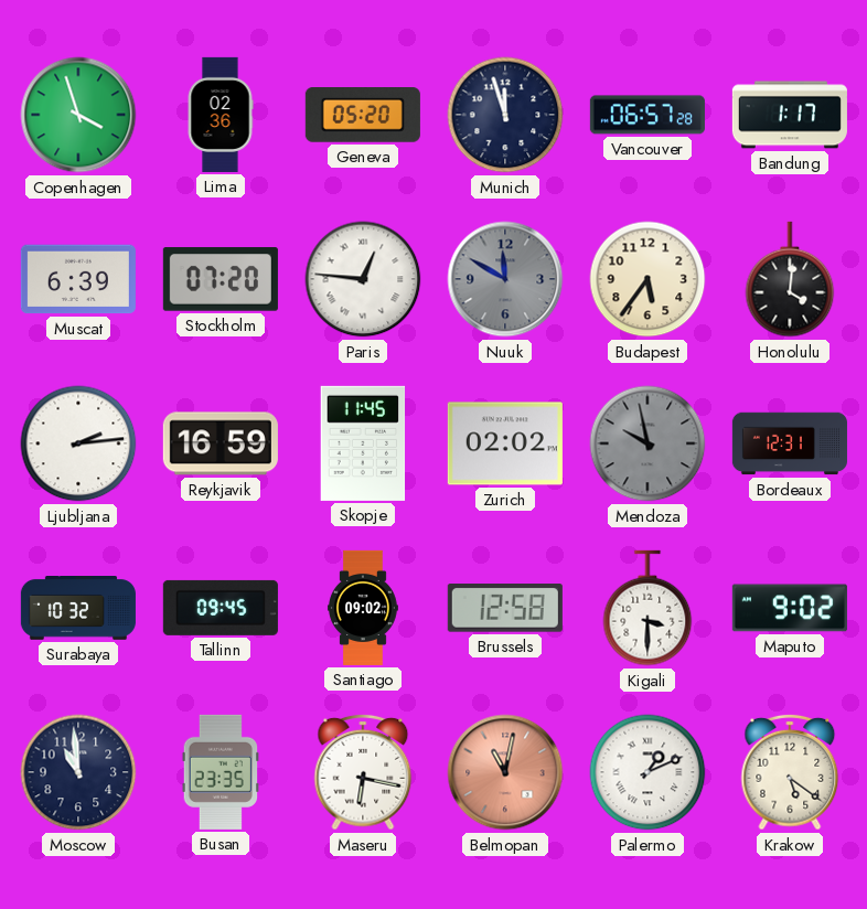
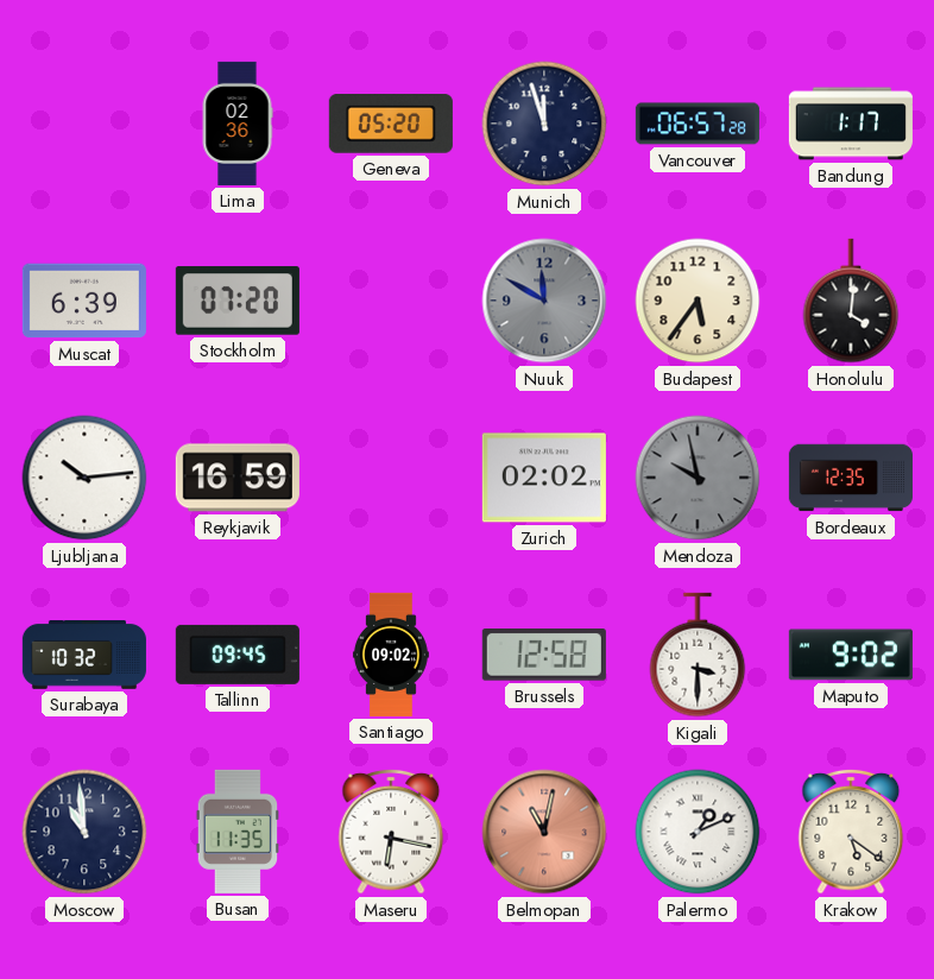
Copenhagen: 3:57 -> none (78, 115)
Paris: 12:46 -> none (363, 279)
Ljubljana: 2:14 -> 10:14 (84, 478)
Skopje: 11:45 -> none (363, 443)
Bordeaux: 12:31 -> 12:35 (851, 478)
Busan: 23:35 -> 11:35 (236, 832)
